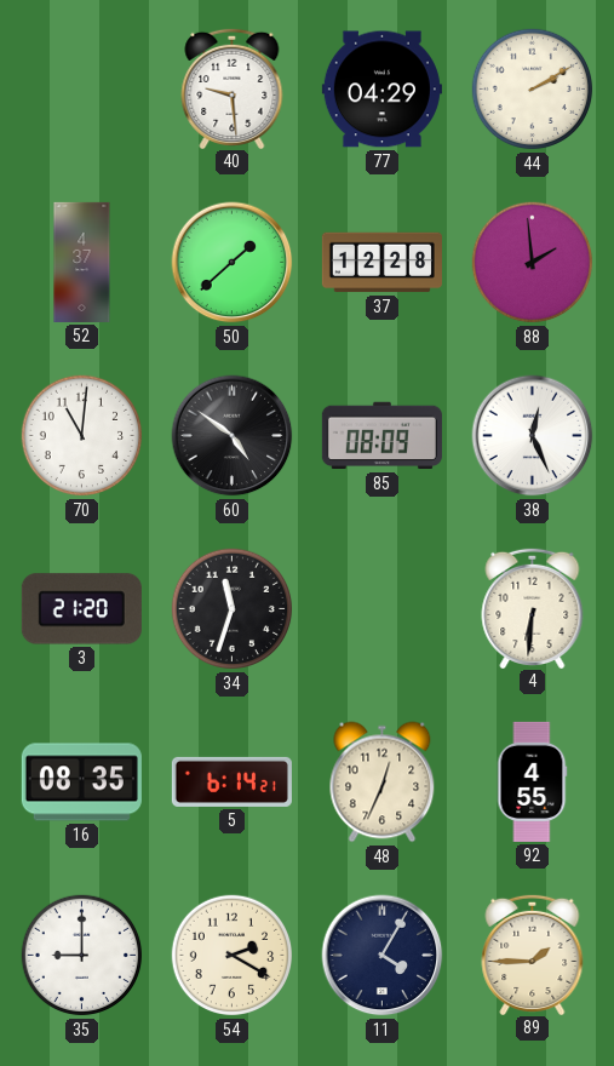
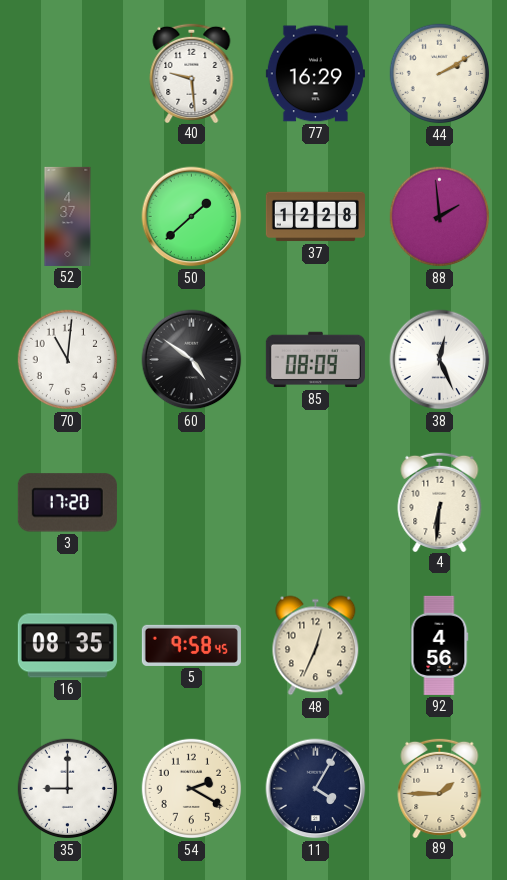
77: 04:29 -> 16:29 (315, 74)
3: 21:20 -> 17:20 (67, 503)
34: 11:33 -> none (233, 609)
5: 6:14 -> 9:58 (191, 645)
92: 4:55 -> 4:56 (439, 645)
